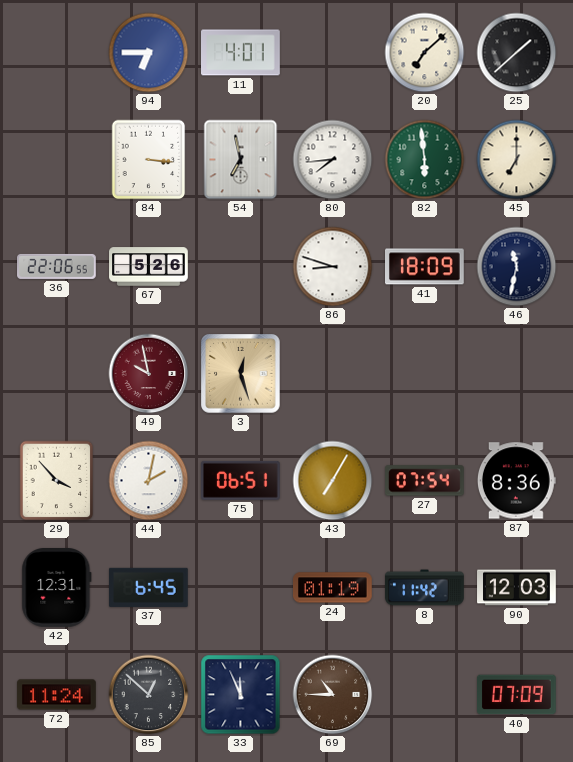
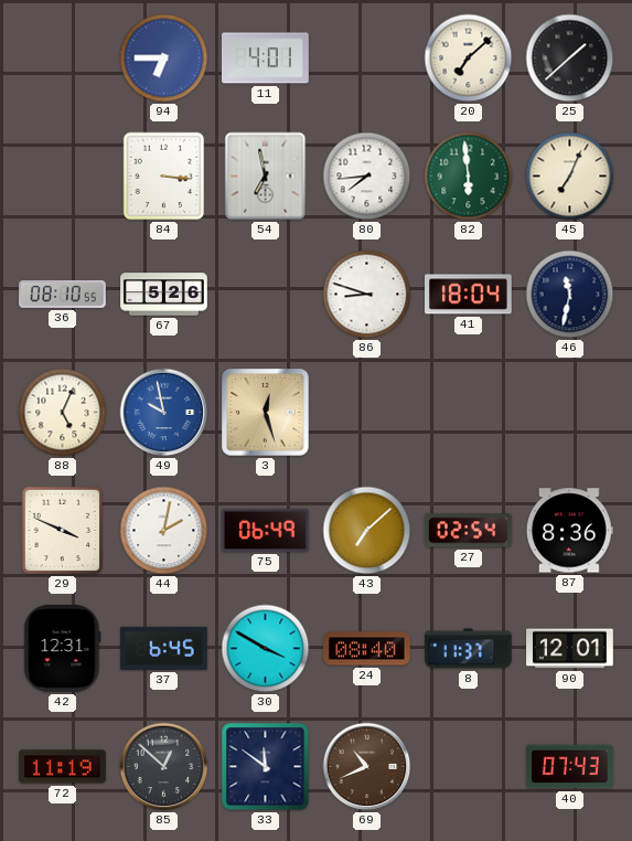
45: 7:00 -> 7:04 (570, 177)
36: 22:06 -> 08:10 (63, 294)
41: 18:09 -> 18:04 (469, 295)
88: none -> 5:04 (63, 413)
49 dial: burgundy -> blue (164, 413)
29: 3:53 -> 3:49 (63, 531)
75: 06:51 -> 06:49 (266, 530)
43: 7:05 -> 7:08 (367, 531)
27: 07:54 -> 02:54 (469, 531)
30: none -> 3:50 (266, 649)
24: 01:19 -> 08:40 (367, 649)
8: 11:42 -> 11:37 (469, 649)
90: 12:03 -> 12:01 (570, 649)
72: 11:24 -> 11:19 (63, 767)
33: 11:56 -> 11:51 (266, 767)
69: 10:45 -> 10:41 (367, 767)
40: 07:09 -> 07:43 (570, 767)
